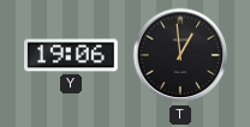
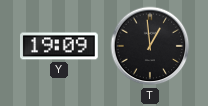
Y: 19:06 -> 19:09 (60, 46)
